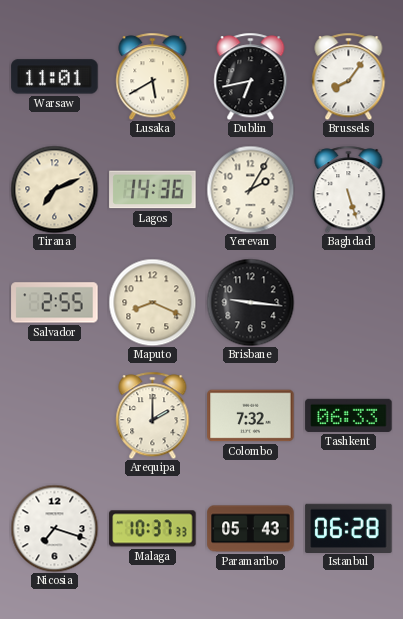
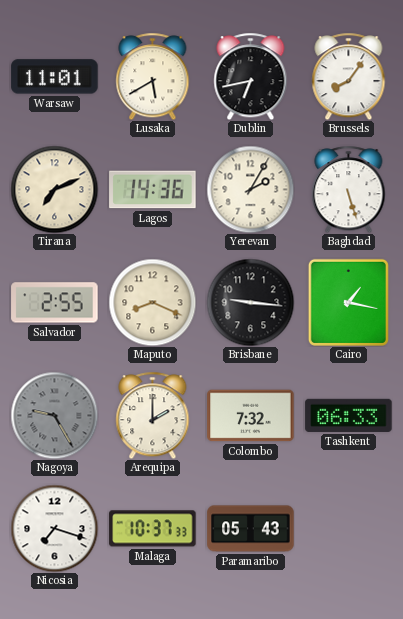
Cairo: none -> 1:17 (348, 302)
Nagoya: none -> 9:25 (54, 415)
Istanbul: 06:28 -> none (349, 528)
